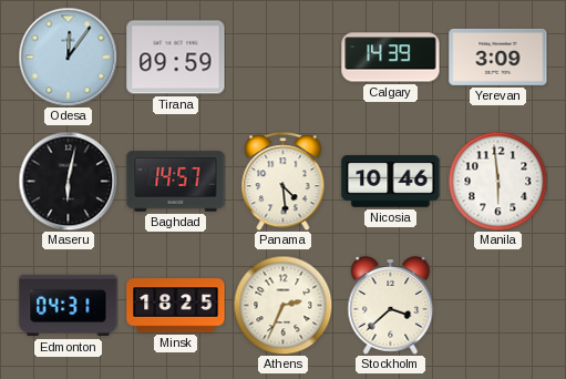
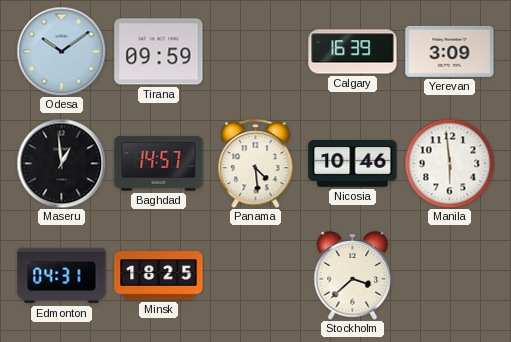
Odesa: 12:06 -> 10:09 (61, 51)
Calgary: 14:39 -> 16:39 (353, 52)
Maseru: 6:02 -> 12:59 (61, 163)
Athens: 2:34 -> none (282, 305)
